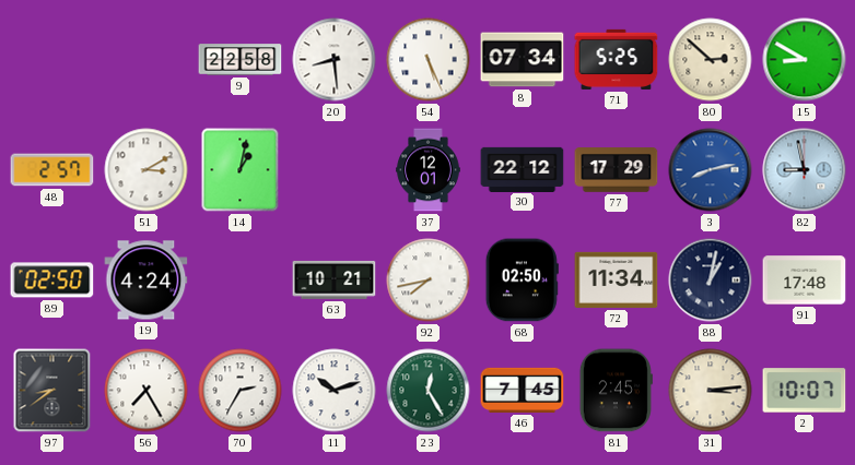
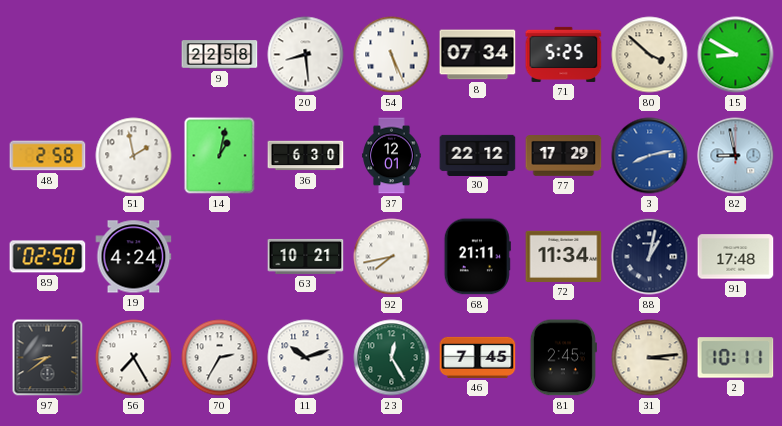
80: 2:52 -> 3:52 (650, 55)
48: 2:57 -> 2:58 (48, 156)
51: 3:10 -> 1:58 (134, 156)
36: none -> 6:30 (306, 156)
68: 02:50 -> 21:11 (477, 257)
2: 10:07 -> 10:11 (736, 358)
